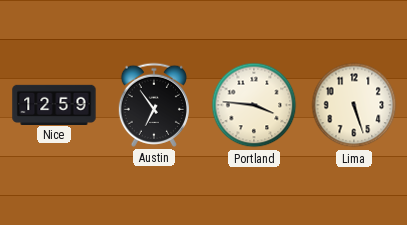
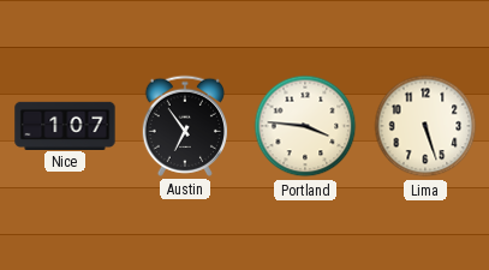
Nice: 12:59 -> 1:07 (65, 125)
